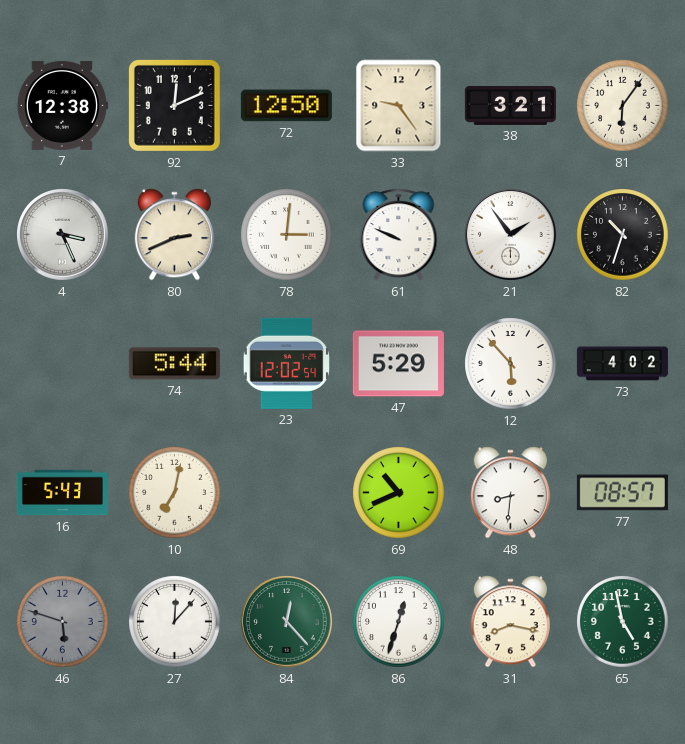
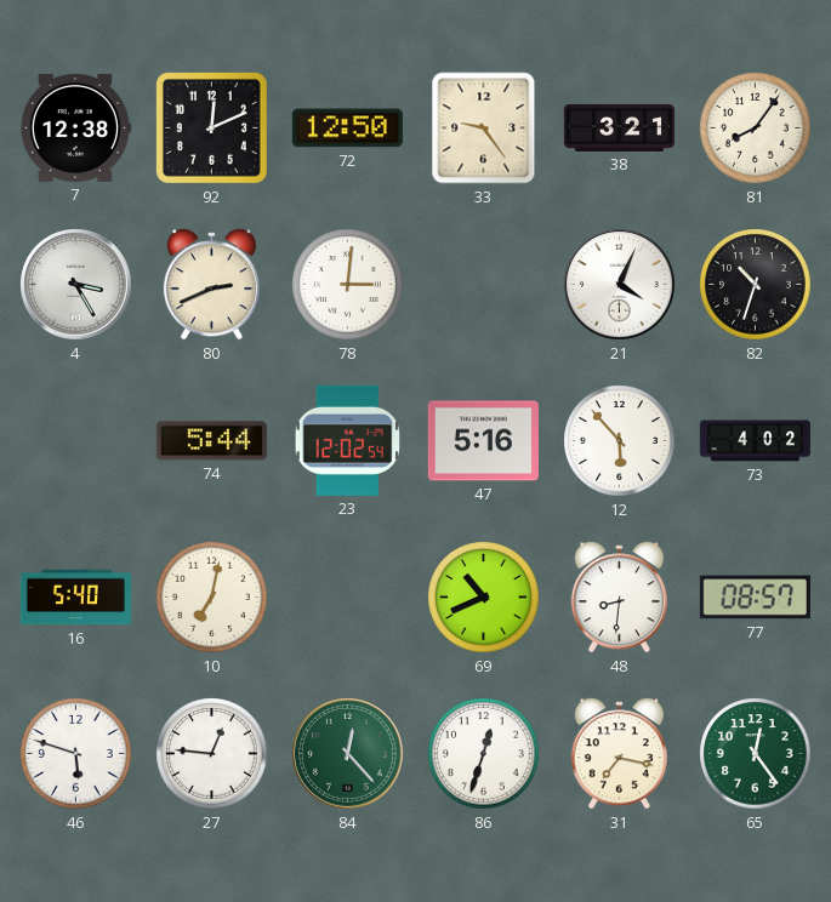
81: 6:06 -> 8:06 (756, 129)
4: 3:26 -> 3:25 (76, 285)
61: 9:49 -> none (399, 235)
21: 1:54 -> 4:04 (620, 285)
47: 5:29 -> 5:16 (483, 441)
16: 5:43 -> 5:40 (75, 598)
46 dial: grey -> white (76, 754)
27: 12:07 -> 12:46 (212, 754)
31: 8:17 -> 7:17 (619, 754)
65: 4:58 -> 12:24 (756, 754)
